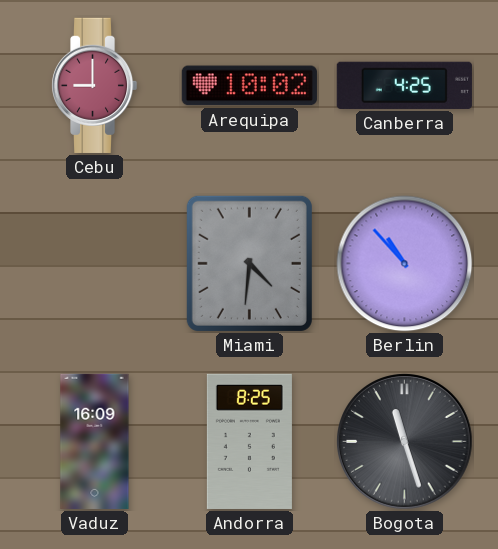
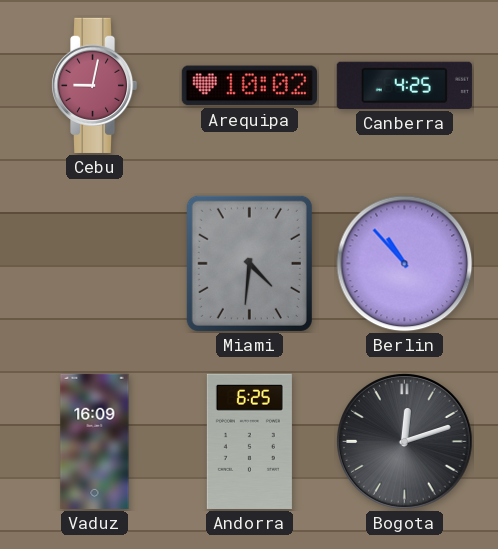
Cebu: 9:00 -> 9:02 (94, 85)
Andorra: 8:25 -> 6:25 (249, 441)
Bogota: 11:27 -> 12:12 (405, 442)
